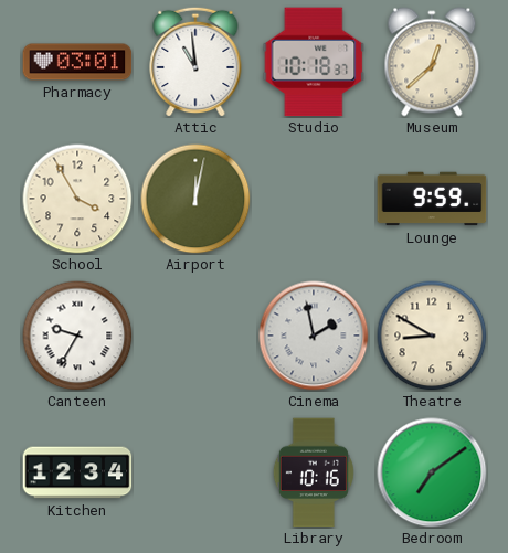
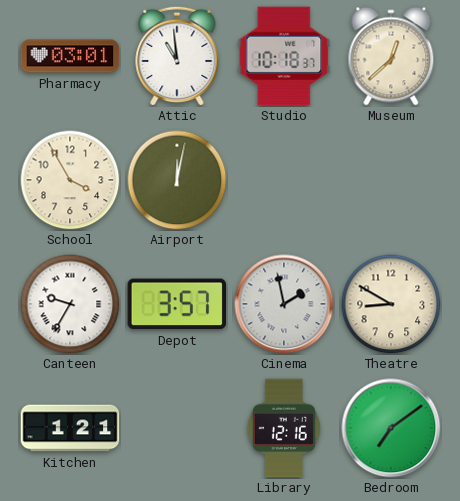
Lounge: 9:59 -> none (432, 199)
Depot: none -> 3:57 (177, 304)
Kitchen: 12:34 -> 1:21 (70, 428)
Library: 10:16 -> 12:16 (284, 428)
